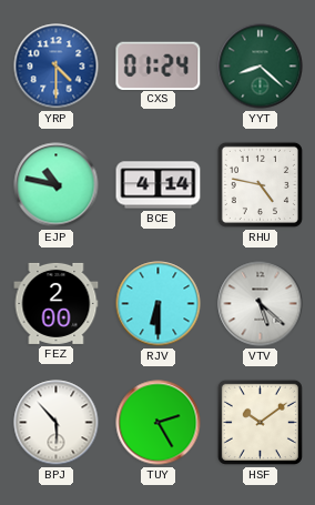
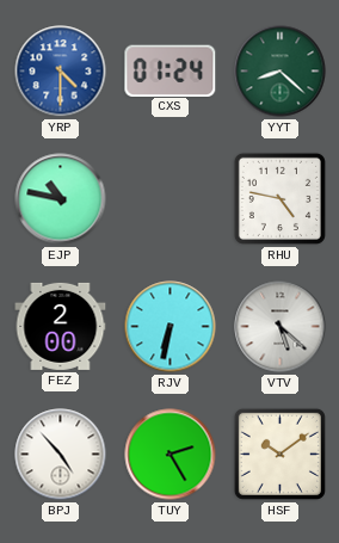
BCE: 4:14 -> none (159, 185)
RJV: 6:30 -> 6:32 (171, 327)
BPJ: 5:53 -> 4:53 (61, 455)
